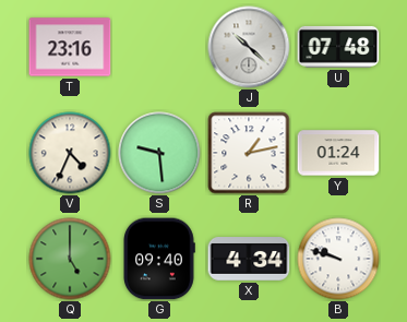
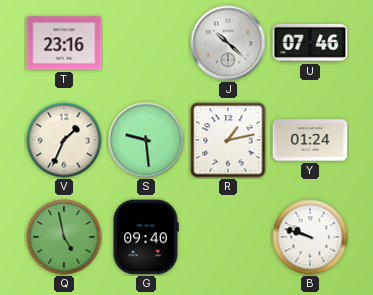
U: 07:48 -> 07:46 (310, 43)
V: 4:34 -> 1:34 (64, 140)
Q: 5:00 -> 4:58 (64, 237)
X: 4:34 -> none (249, 259)
